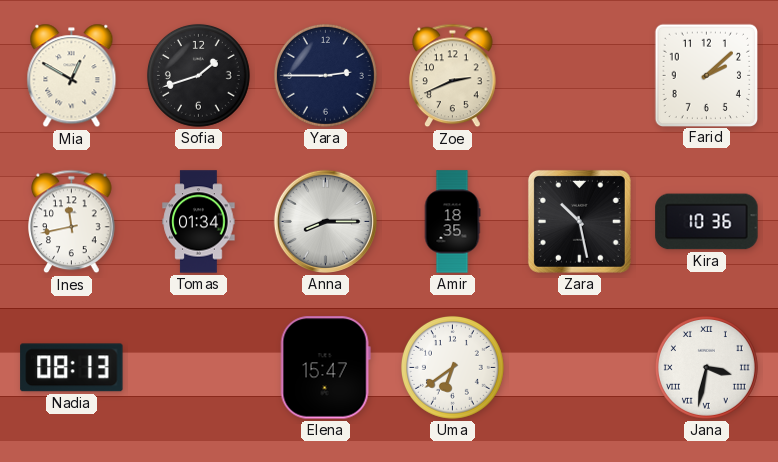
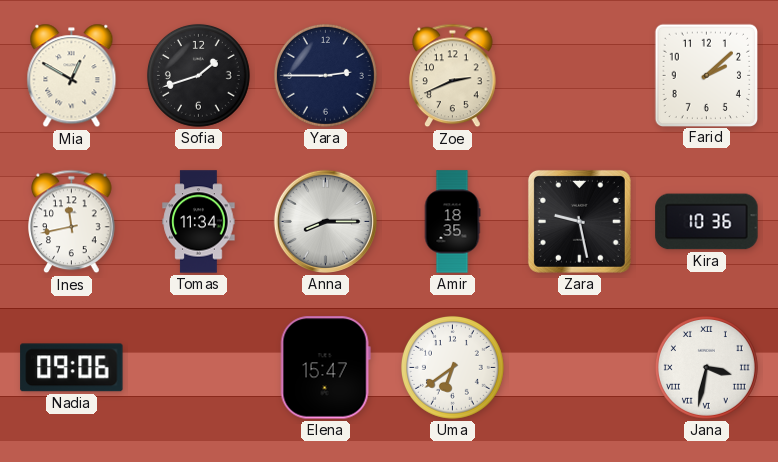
Tomas: 01:34 -> 11:34 (199, 222)
Zara: 10:28 -> 9:28 (579, 221)
Nadia: 08:13 -> 09:06 (72, 368)
